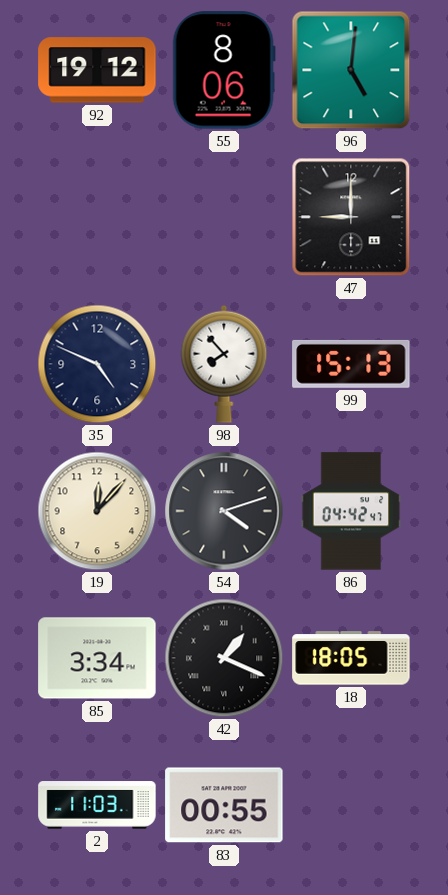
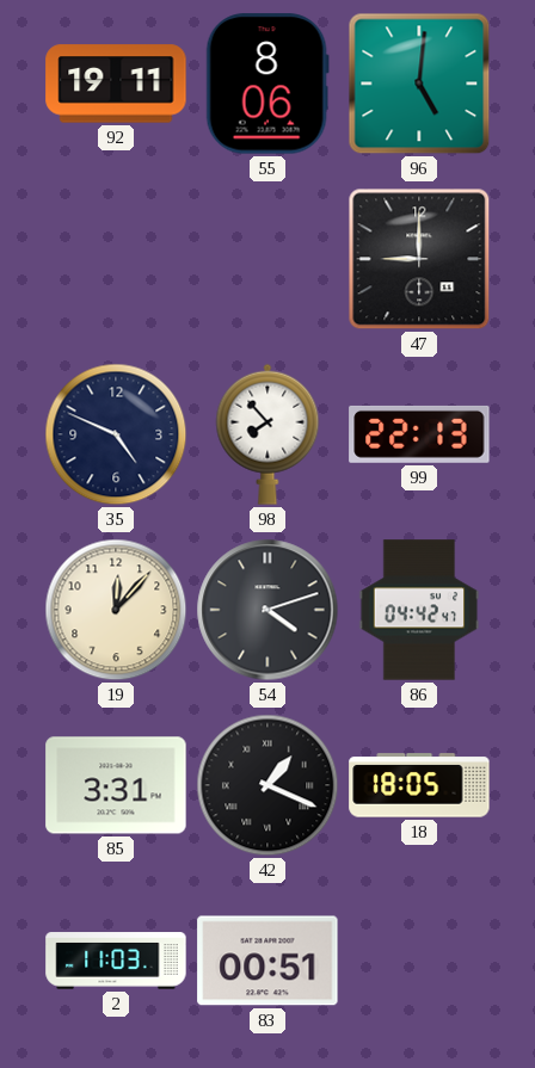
92: 19:12 -> 19:11 (116, 84)
99: 15:13 -> 22:13 (419, 434)
85: 3:34 -> 3:31 (116, 785)
83: 00:55 -> 00:51 (267, 961)
